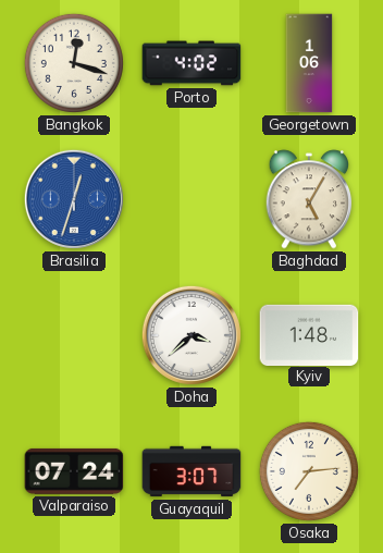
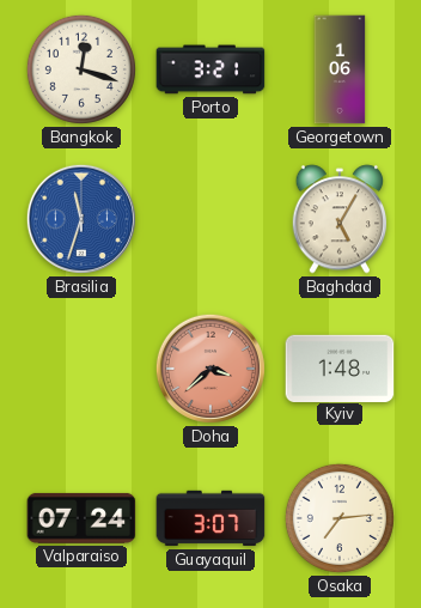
Porto: 4:02 -> 3:21 (210, 69)
Brasilia: 12:33 -> 11:33 (81, 219)
Doha dial: white -> salmon (210, 369)
